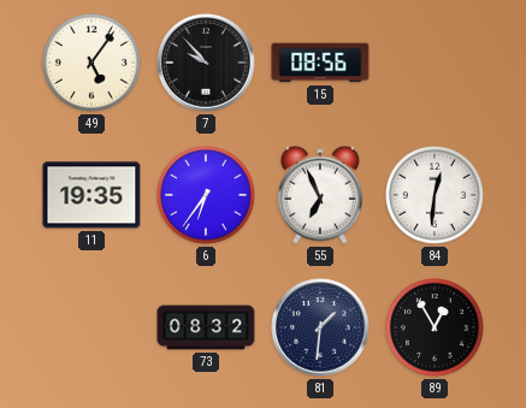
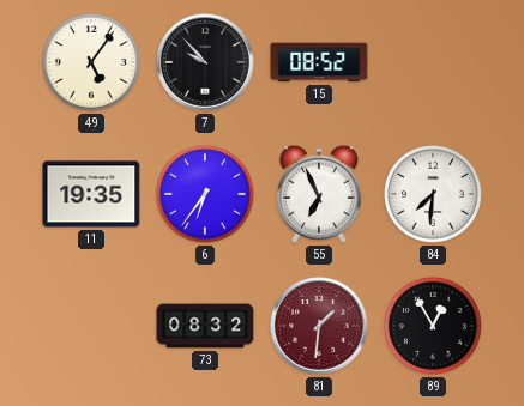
15: 08:56 -> 08:52 (319, 62)
84: 12:31 -> 7:31 (433, 194)
81 dial: navy -> burgundy (319, 326)
